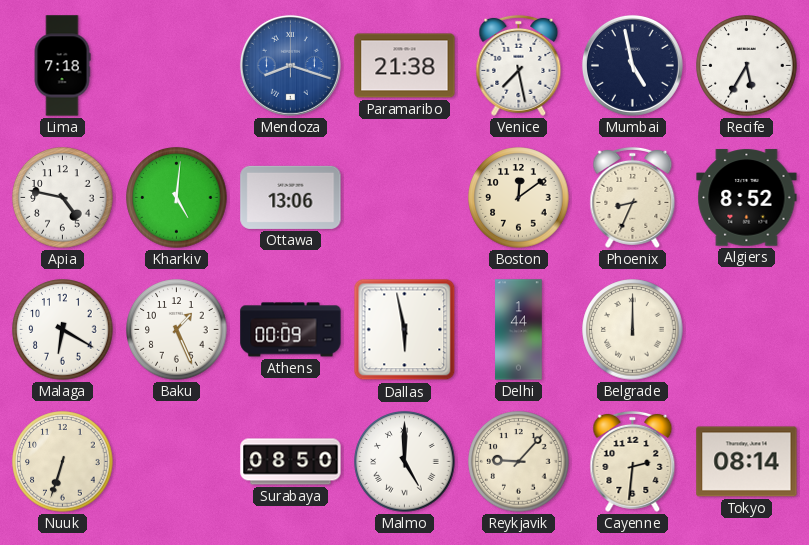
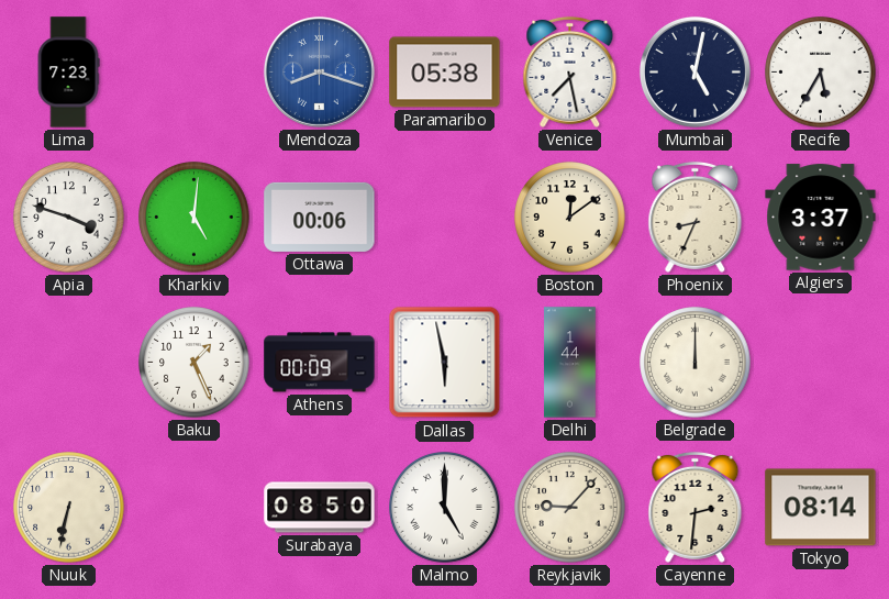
Lima: 7:18 -> 7:23 (68, 73)
Paramaribo: 21:38 -> 05:38 (445, 73)
Mumbai: 4:58 -> 5:02 (694, 71)
Apia: 4:47 -> 3:48 (69, 218)
Ottawa: 13:06 -> 00:06 (320, 217)
Algiers: 8:52 -> 3:37 (821, 218)
Malaga: 6:20 -> none (63, 330)
Nuuk: 6:33 -> 6:32 (69, 508)
